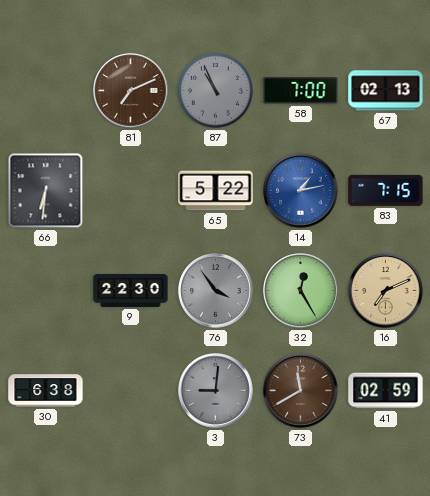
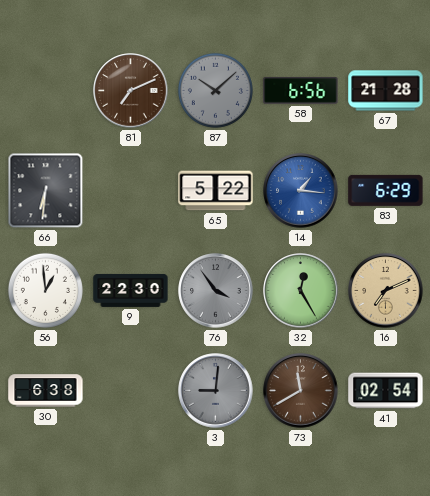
87: 10:56 -> 10:08 (215, 90)
58: 7:00 -> 6:56 (301, 91)
67: 02:13 -> 21:28 (386, 91)
14: 1:13 -> 1:16 (301, 191)
83: 7:15 -> 6:29 (386, 190)
56: none -> 12:59 (45, 290)
41: 02:59 -> 02:54 (386, 391)
